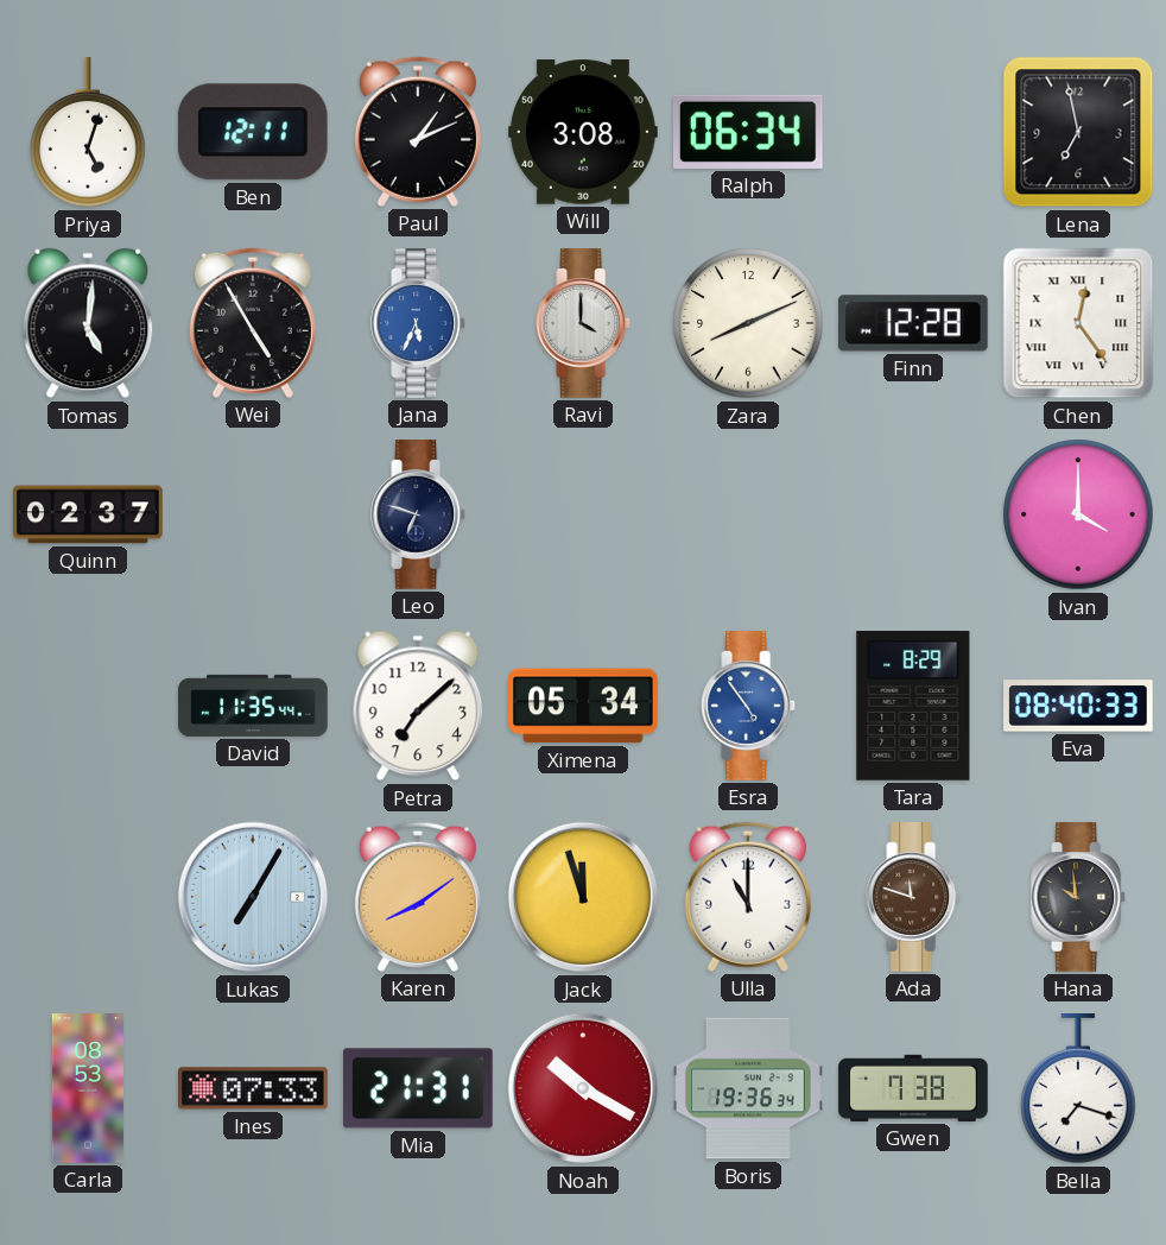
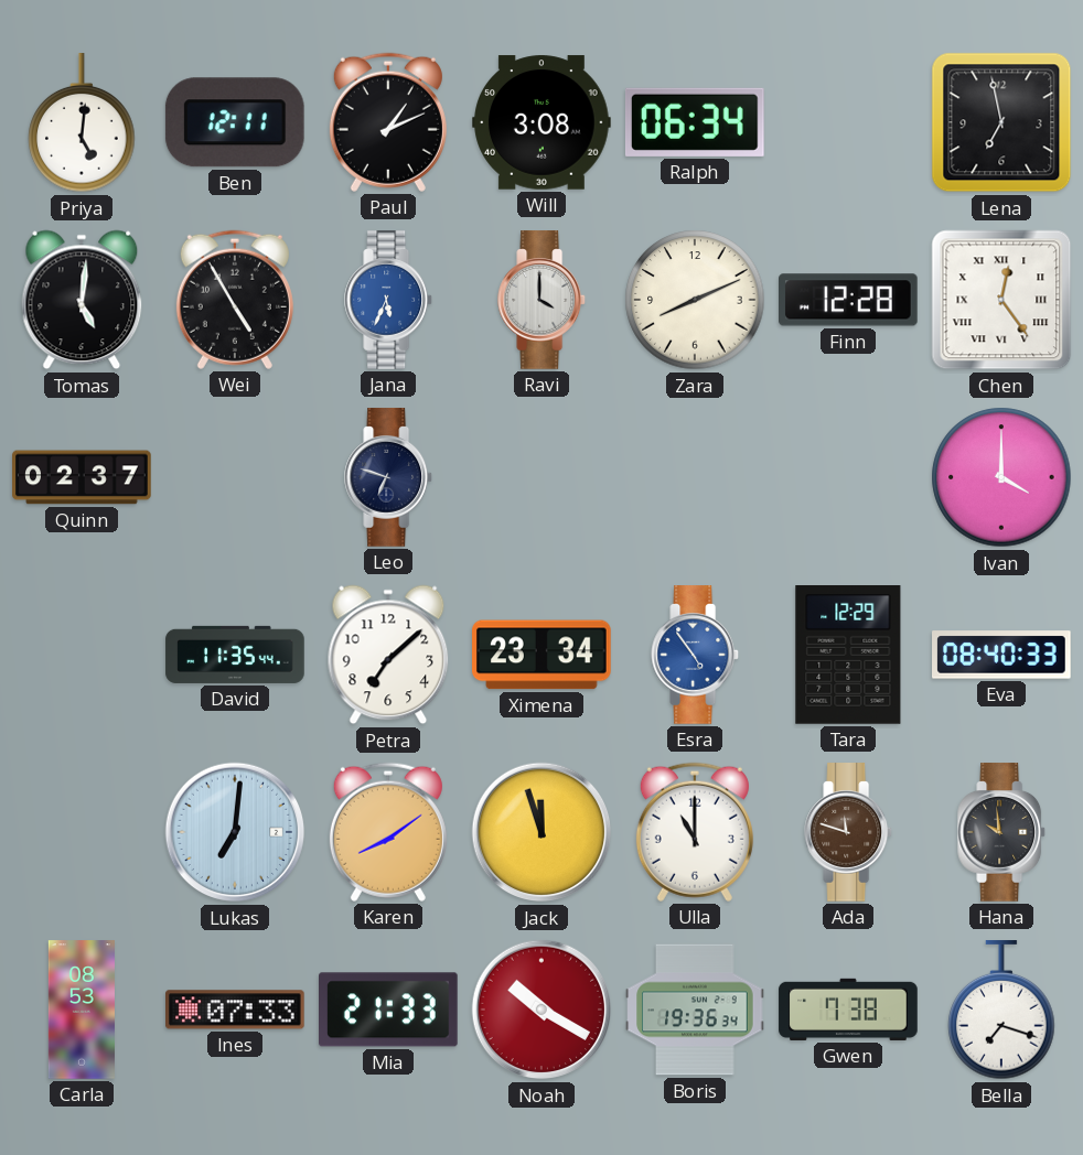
Priya: 5:03 -> 5:01 (82, 123)
Ximena: 05:34 -> 23:34 (543, 655)
Tara: 8:29 -> 12:29 (848, 656)
Lukas: 7:05 -> 7:01 (235, 832)
Mia: 21:31 -> 21:33 (389, 1010)
